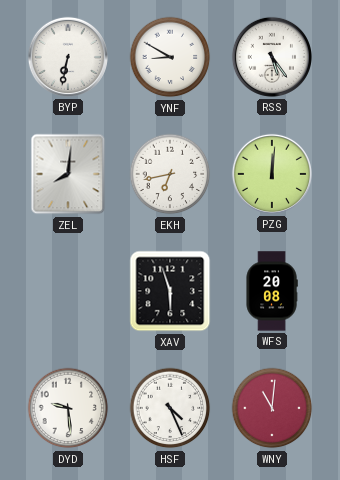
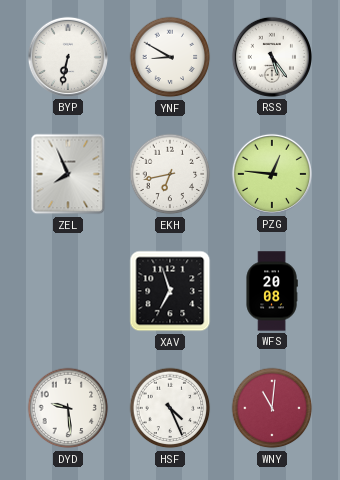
ZEL: 8:01 -> 7:56 (68, 174)
PZG: 12:01 -> 12:46 (272, 174)
XAV: 5:57 -> 6:57 (170, 291)
